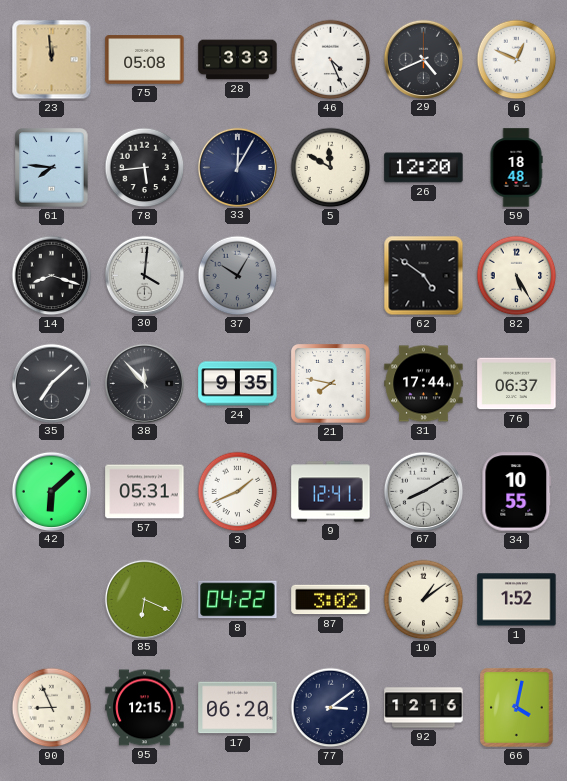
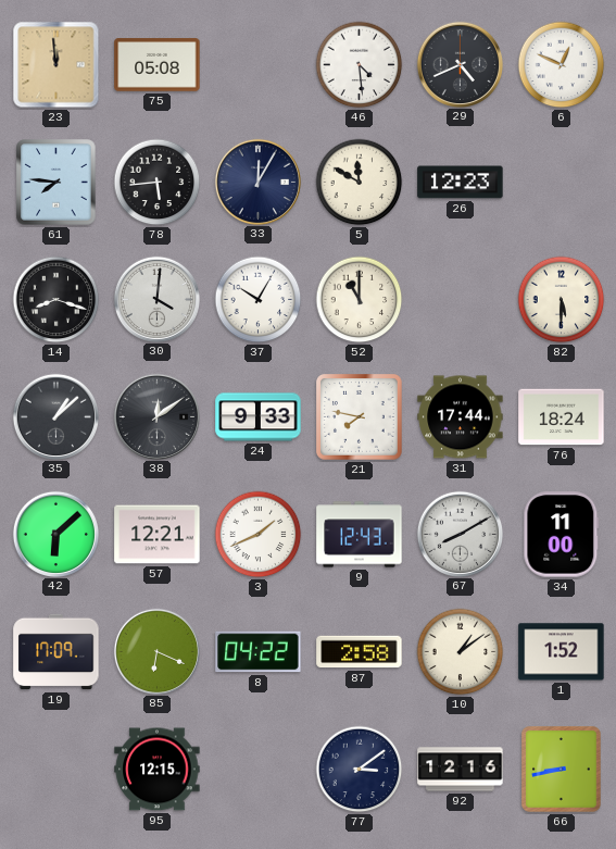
28: 3:33 -> none (238, 60)
46: 4:26 -> 4:29 (360, 65)
26: 12:20 -> 12:23 (461, 183)
59: 18:48 -> none (516, 168)
37 dial: grey -> white (259, 300)
52: none -> 11:00 (360, 300)
62: 4:51 -> none (424, 276)
82: 5:25 -> 5:30 (562, 300)
35: 7:08 -> 1:08 (55, 416)
38: 11:53 -> 12:09 (156, 416)
24: 9:35 -> 9:33 (259, 417)
76: 06:37 -> 18:24 (562, 417)
57: 05:31 -> 12:21 (158, 535)
9: 12:41 -> 12:43 (360, 535)
34: 10:55 -> 11:00 (562, 535)
19: none -> 17:09 (56, 652)
87: 3:02 -> 2:58 (360, 652)
90: 8:56 -> none (52, 708)
17: 06:20 -> none (238, 708)
66: 4:02 -> 8:43 (562, 770)
